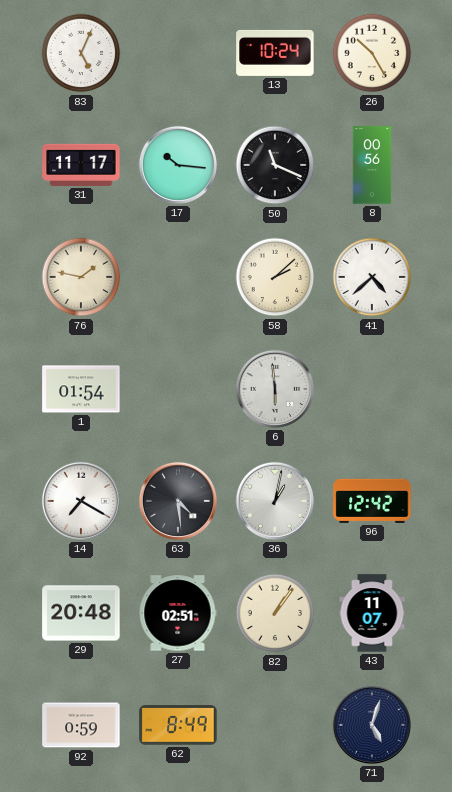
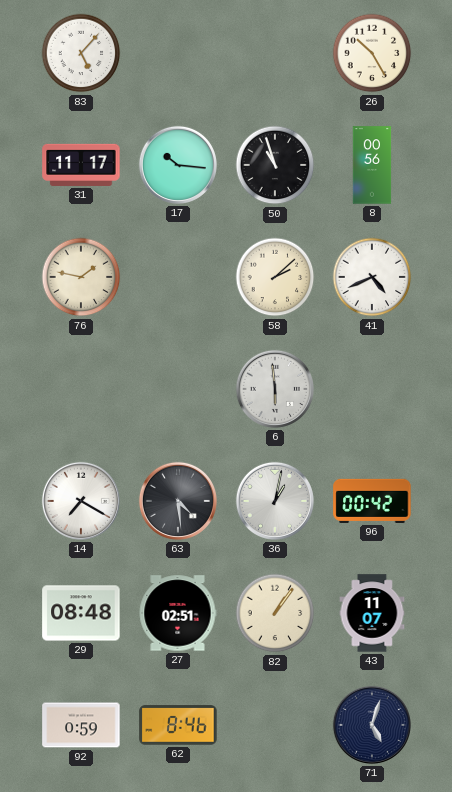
83: 5:04 -> 5:07 (81, 53)
13: 10:24 -> none (275, 53)
50: 11:19 -> 10:57 (275, 165)
41: 4:38 -> 4:41 (372, 277)
1: 01:54 -> none (81, 389)
96: 12:42 -> 00:42 (372, 501)
29: 20:48 -> 08:48 (81, 613)
62: 8:49 -> 8:46 (178, 725)
